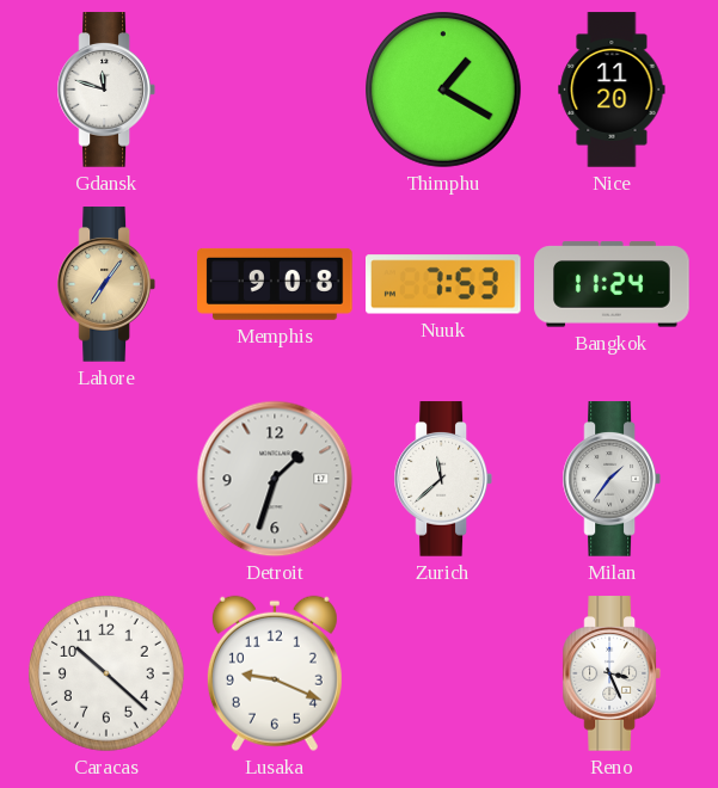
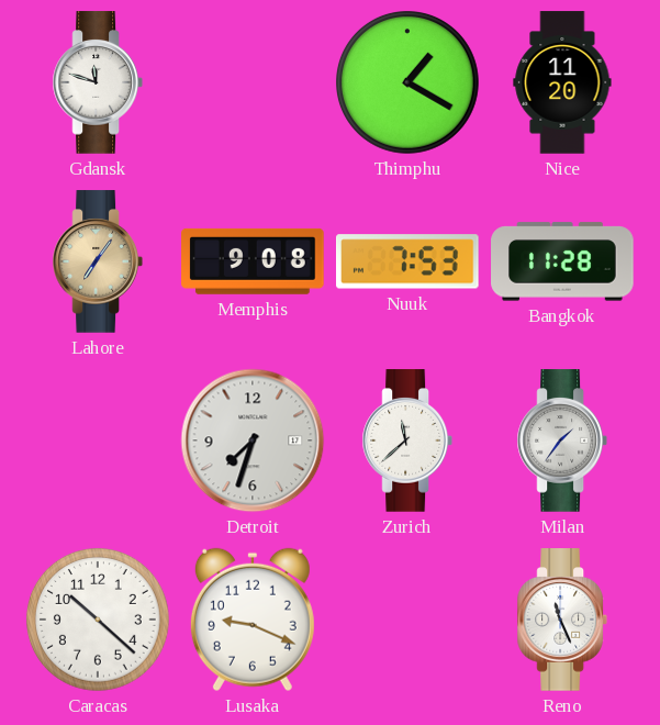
Bangkok: 11:24 -> 11:28 (562, 261)
Detroit: 1:33 -> 7:33 (253, 440)
Reno: 3:26 -> 11:26 (561, 620)
